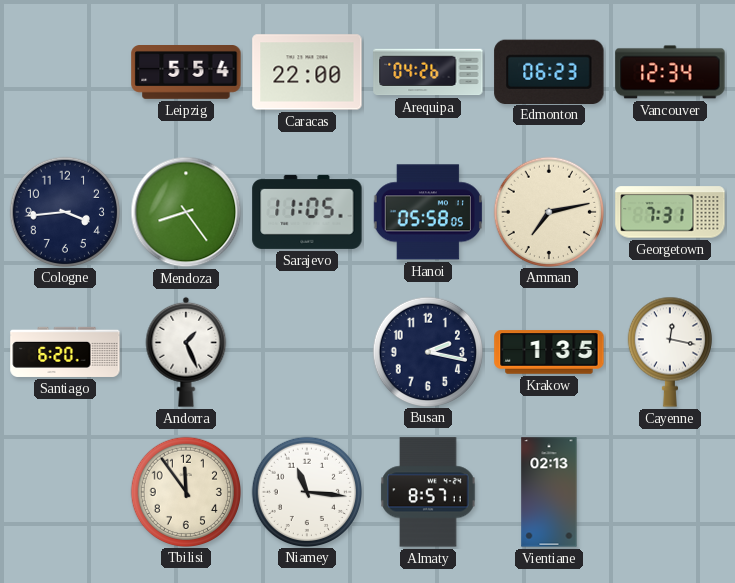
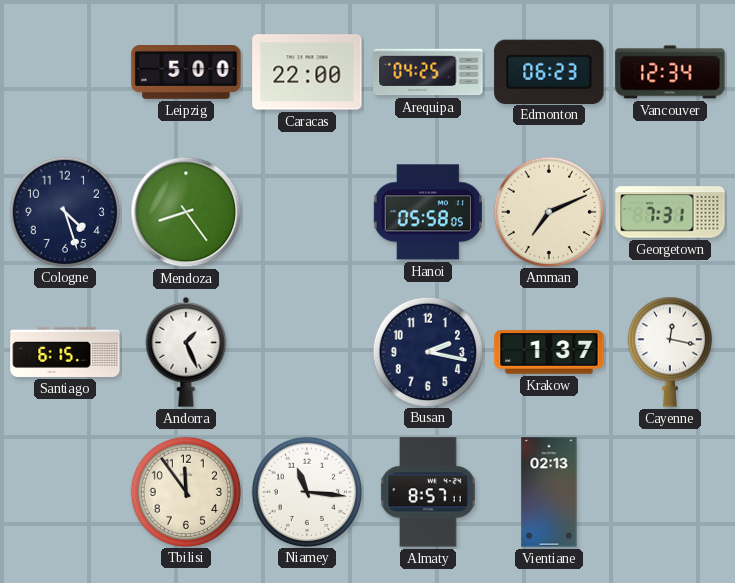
Leipzig: 5:54 -> 5:00 (186, 73)
Arequipa: 04:26 -> 04:25 (428, 72)
Cologne: 3:44 -> 4:27 (64, 211)
Sarajevo: 11:05 -> none (307, 212)
Amman: 7:13 -> 7:11 (548, 211)
Santiago: 6:20 -> 6:15 (65, 352)
Krakow: 1:35 -> 1:37 (549, 352)
